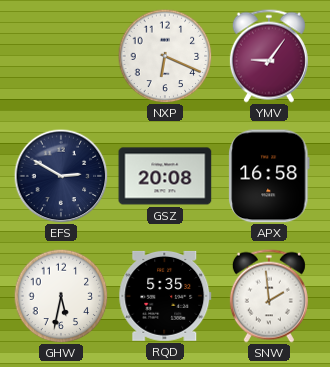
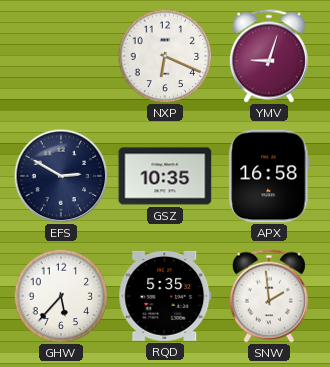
YMV: 9:06 -> 9:03 (269, 56)
GSZ: 20:08 -> 10:35 (165, 176)
GHW: 5:32 -> 5:37 (61, 296)
